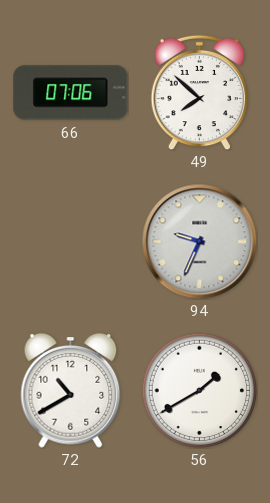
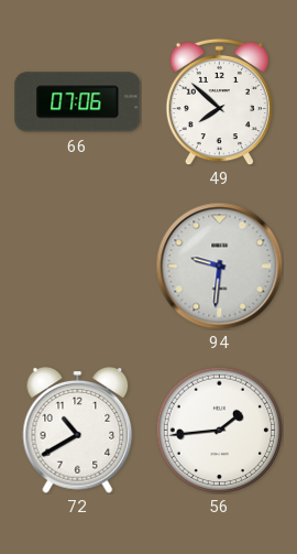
94: 9:34 -> 9:31 (219, 265)
56: 1:40 -> 1:44 (219, 430)
